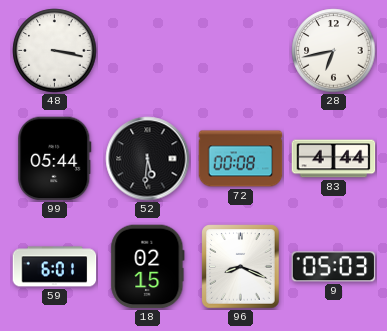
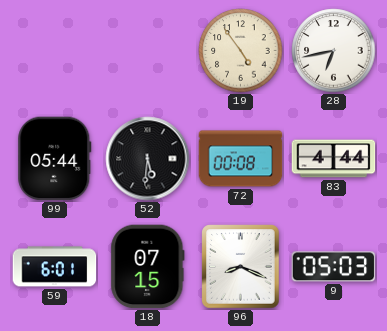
48: 3:17 -> none (55, 51)
19: none -> 4:54 (241, 51)
18: 02:15 -> 07:15 (148, 267)
